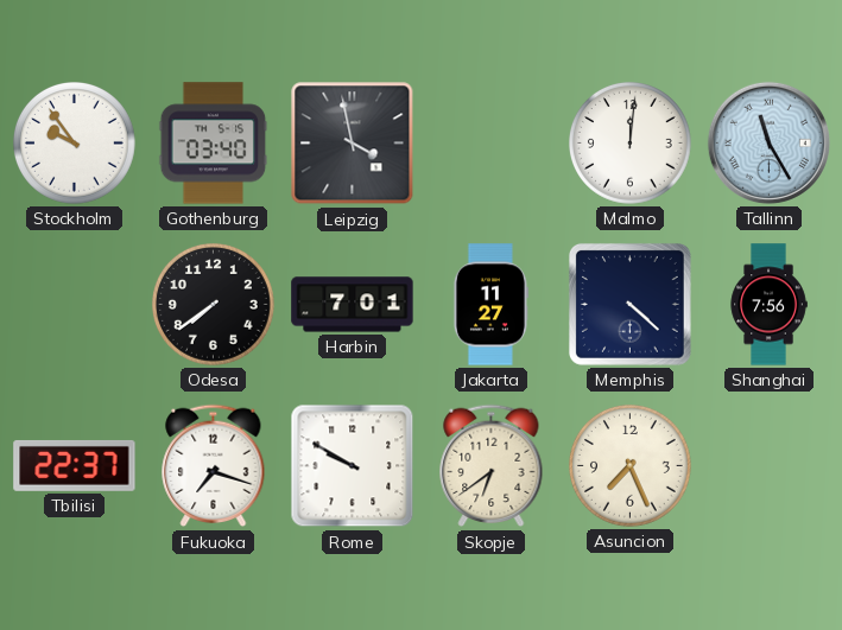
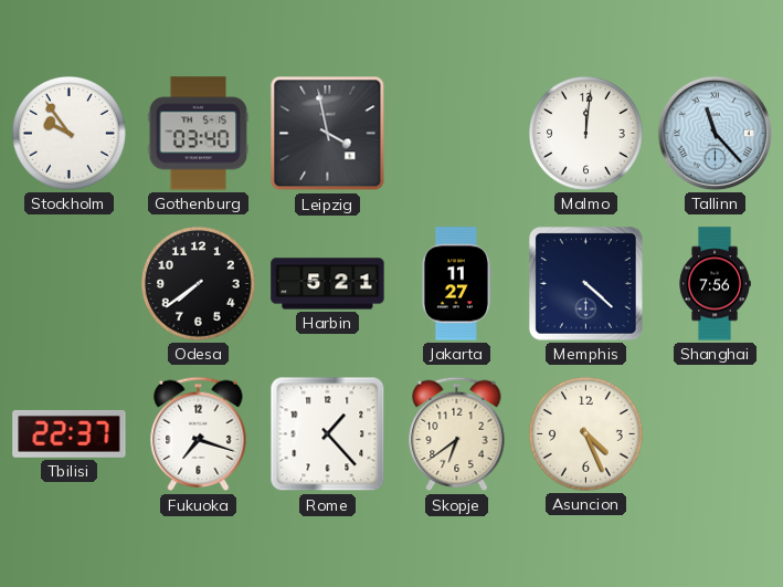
Tallinn: 11:25 -> 11:23 (715, 133)
Harbin: 7:01 -> 5:21 (328, 284)
Rome: 9:50 -> 1:23 (328, 434)
Asuncion: 7:26 -> 4:26 (586, 434)
